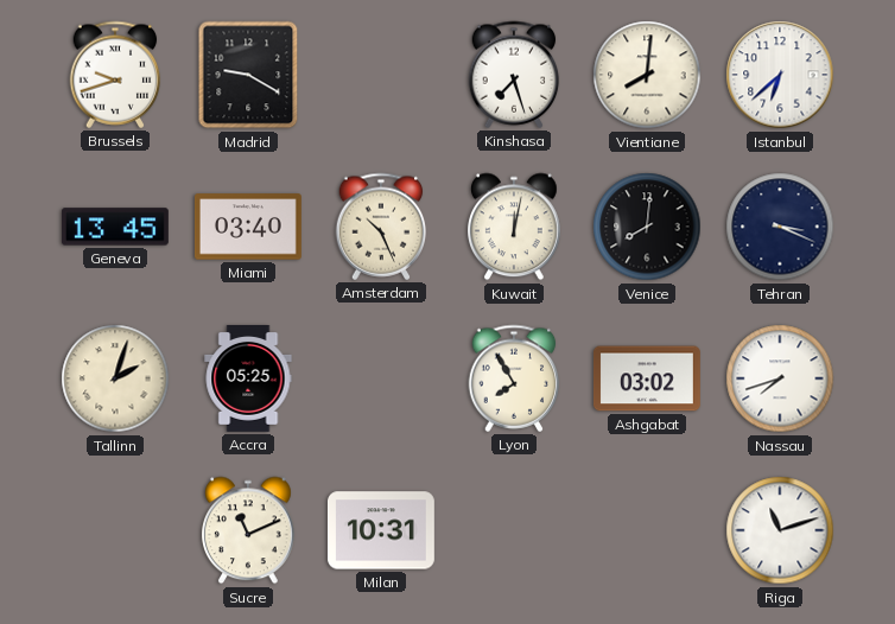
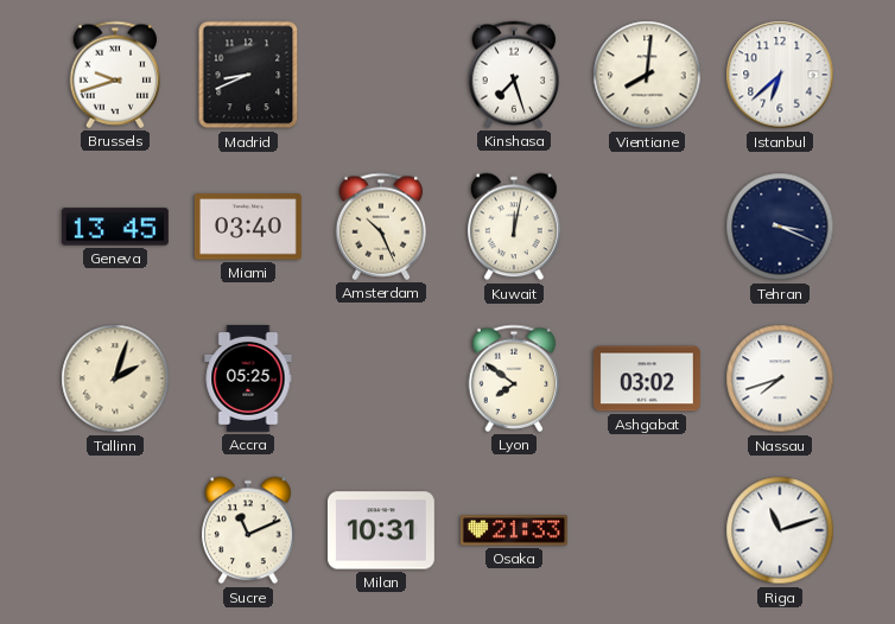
Madrid: 9:20 -> 8:41 (248, 75)
Venice: 8:01 -> none (647, 227)
Lyon: 7:55 -> 7:51 (514, 378)
Osaka: none -> 21:33 (514, 530)
